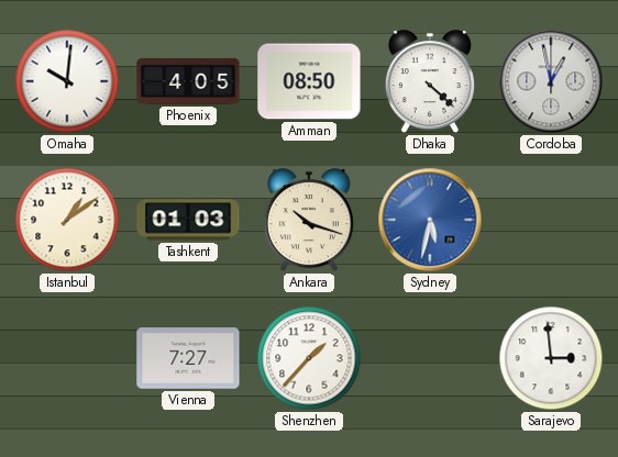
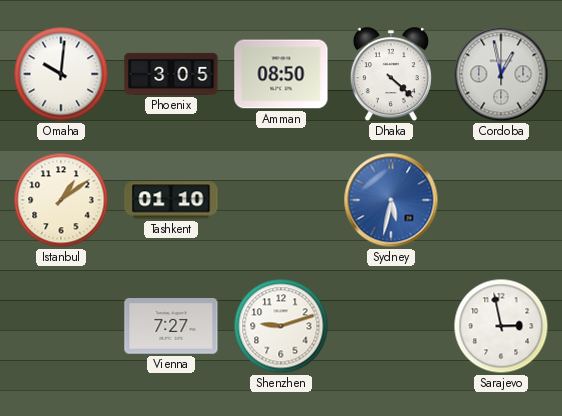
Phoenix: 4:05 -> 3:05 (171, 74)
Tashkent: 01:03 -> 01:10 (171, 200)
Ankara: 10:18 -> none (309, 221)
Shenzhen: 1:37 -> 9:12 (281, 326)
Sarajevo: 2:59 -> 2:58 (501, 326)
